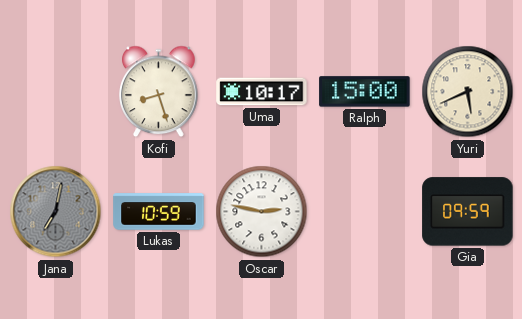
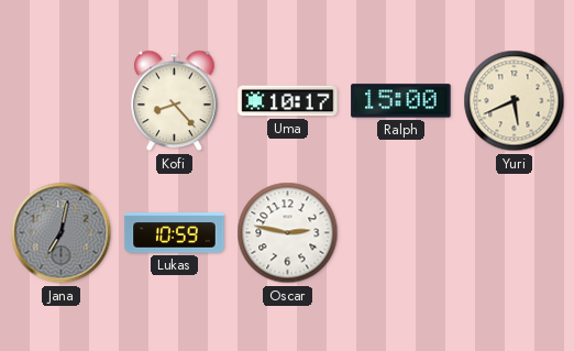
Kofi: 8:27 -> 8:23 (175, 101)
Gia: 09:59 -> none (468, 212)
